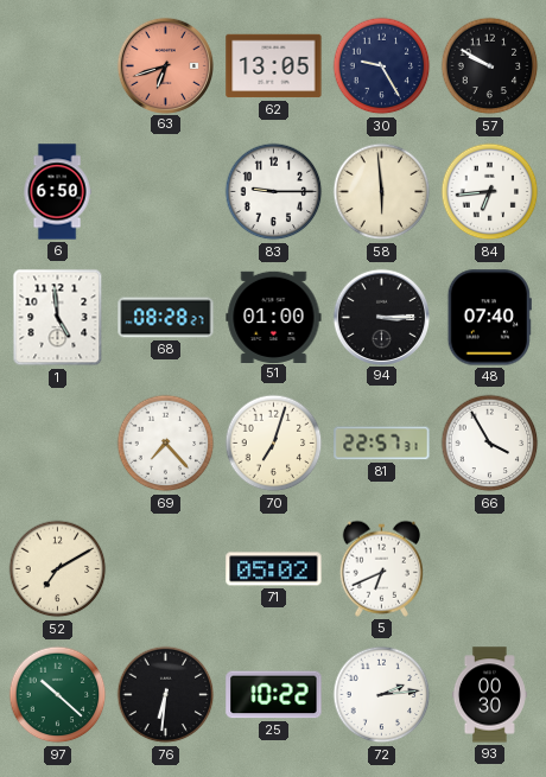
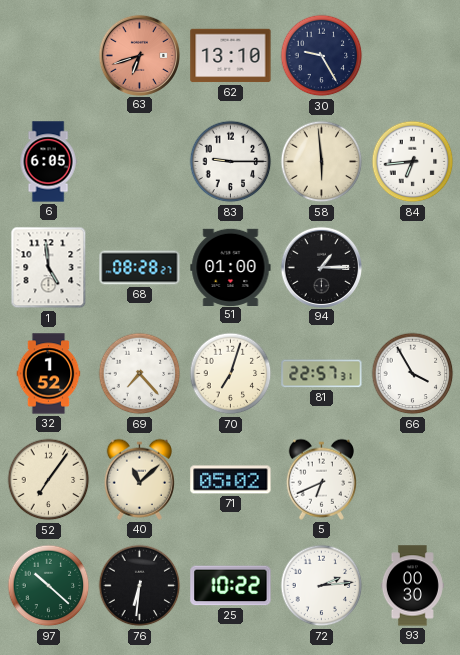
62: 13:05 -> 13:10 (231, 56)
57: 9:50 -> none (490, 66)
6: 6:50 -> 6:05 (48, 162)
94: 3:15 -> 1:15 (321, 267)
48: 07:40 -> none (489, 318)
32: none -> 1:52 (49, 374)
52: 7:10 -> 7:06 (49, 480)
40: none -> 11:08 (139, 479)
